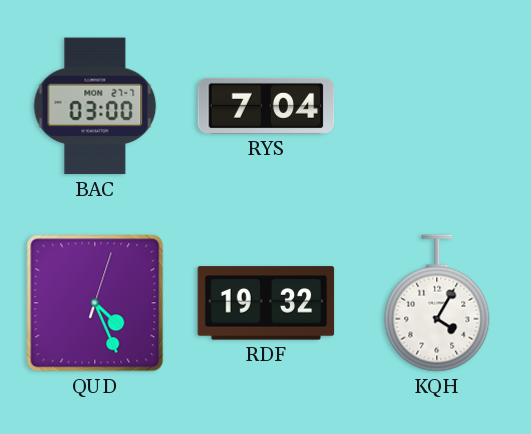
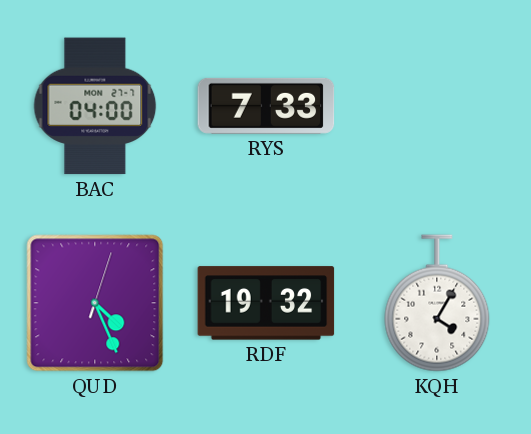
BAC: 03:00 -> 04:00 (95, 106)
RYS: 7:04 -> 7:33 (266, 106)
